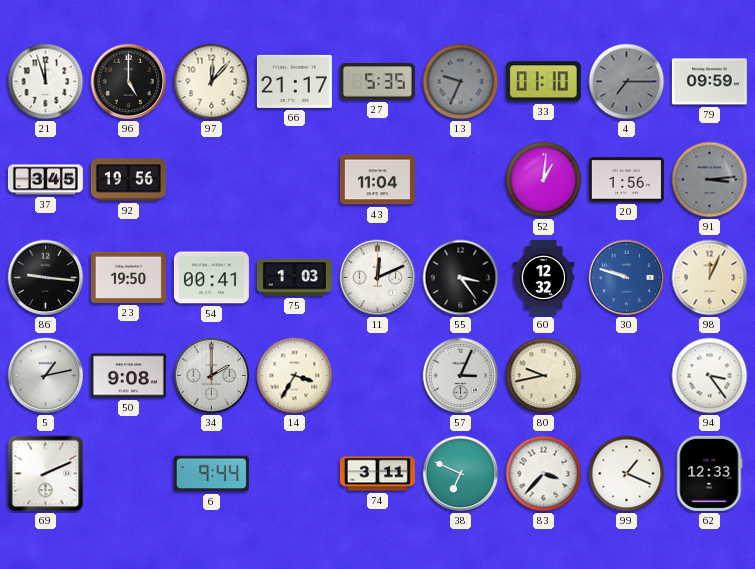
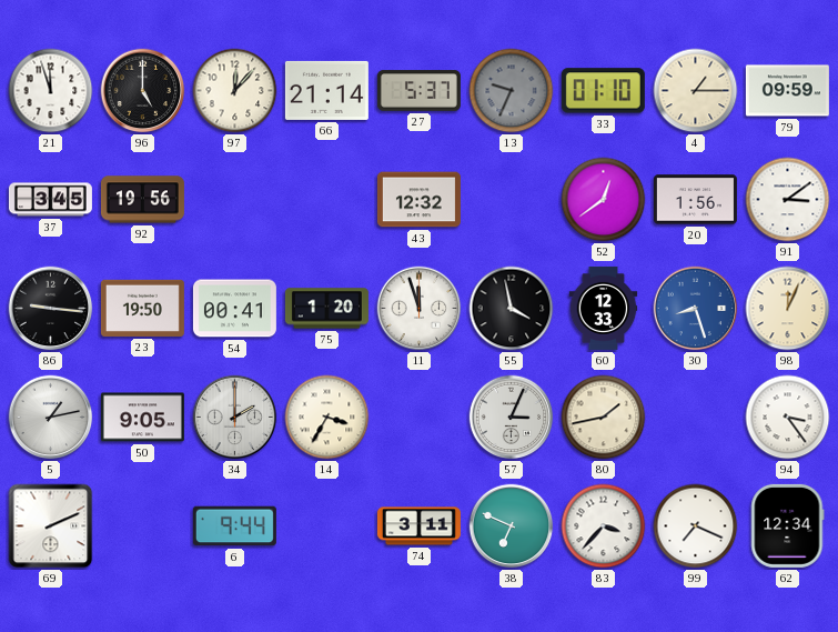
66: 21:17 -> 21:14 (326, 90)
27: 5:35 -> 5:37 (418, 91)
4: 7:15 -> 1:15 (696, 91)
4 dial: grey -> cream (696, 91)
43: 11:04 -> 12:32 (418, 200)
52: 1:01 -> 12:39 (604, 200)
91: 3:14 -> 3:09 (788, 200)
91 dial: grey -> white (788, 200)
75: 1:03 -> 1:20 (326, 309)
11: 12:11 -> 11:57 (420, 309)
55: 3:24 -> 3:58 (512, 309)
60: 12:32 -> 12:33 (604, 308)
30: 9:48 -> 8:27 (696, 309)
50: 9:08 -> 9:05 (142, 418)
80: 9:43 -> 1:43 (604, 418)
99: 1:19 -> 7:19 (696, 526)
62: 12:33 -> 12:34 (788, 525)
